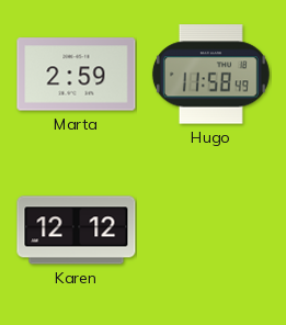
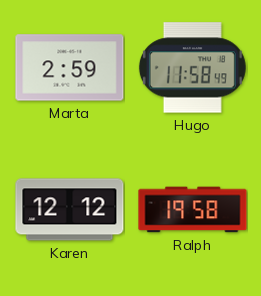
Ralph: none -> 19:58 (193, 210)
